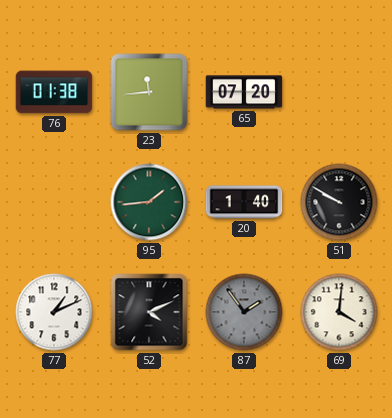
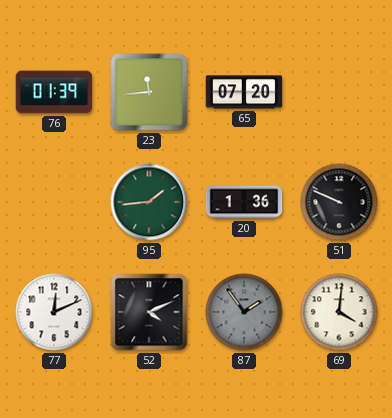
76: 01:38 -> 01:39 (54, 92)
20: 1:40 -> 1:36 (244, 202)
51: 9:50 -> 9:49 (339, 202)
77: 1:11 -> 12:11 (54, 312)
